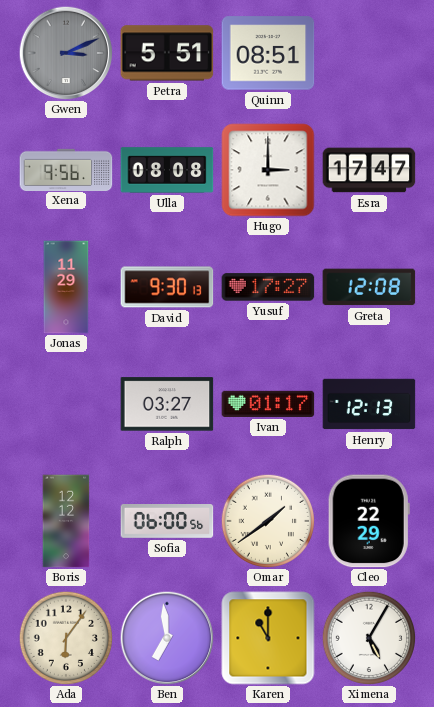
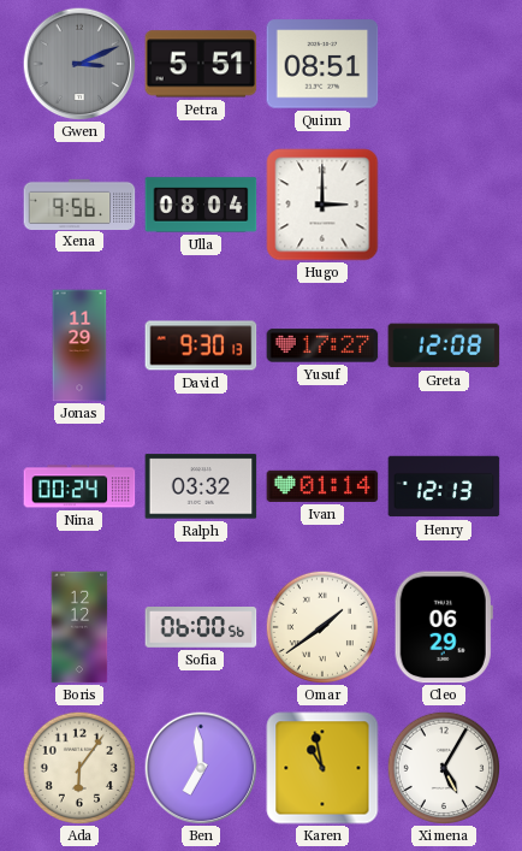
Ulla: 08:08 -> 08:04 (201, 205)
Esra: 17:47 -> none (369, 170)
Nina: none -> 00:24 (79, 486)
Ralph: 03:27 -> 03:32 (201, 486)
Ivan: 01:17 -> 01:14 (322, 486)
Cleo: 22:29 -> 06:29 (444, 627)
Karen: 11:00 -> 10:58 (322, 768)
